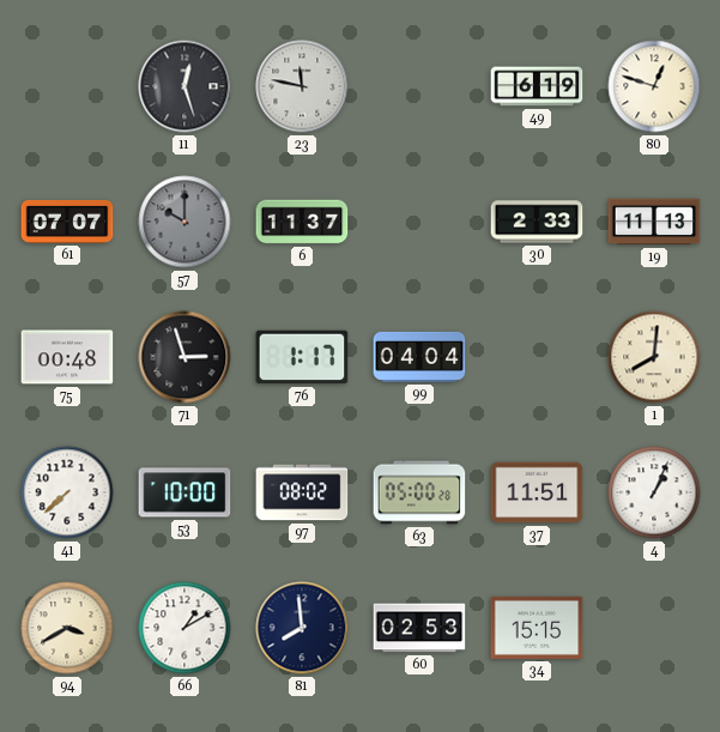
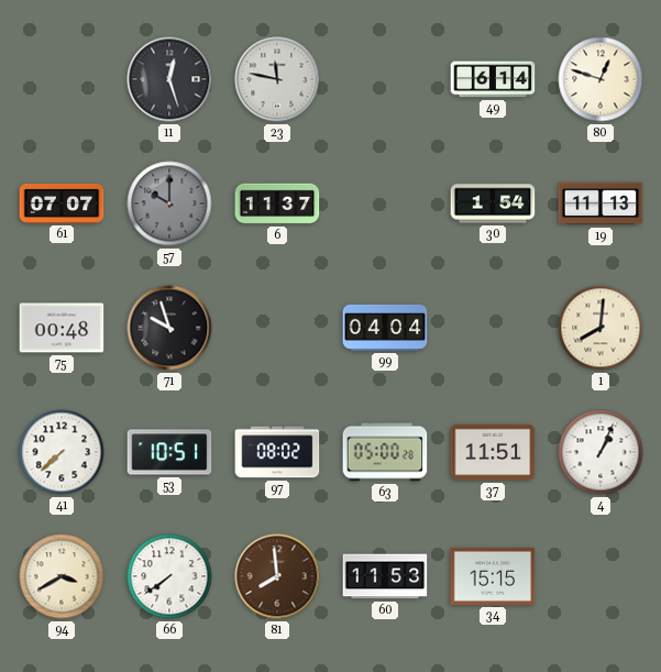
49: 6:19 -> 6:14 (493, 79)
30: 2:33 -> 1:54 (493, 203)
71: 2:57 -> 9:57 (169, 328)
76: 1:17 -> none (302, 357)
53: 10:00 -> 10:51 (169, 452)
66: 1:10 -> 7:39 (169, 576)
81 dial: navy -> brown (277, 576)
60: 02:53 -> 11:53 (385, 576)
